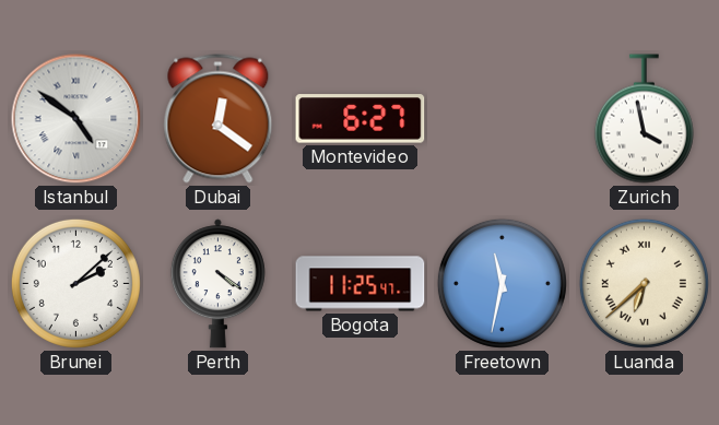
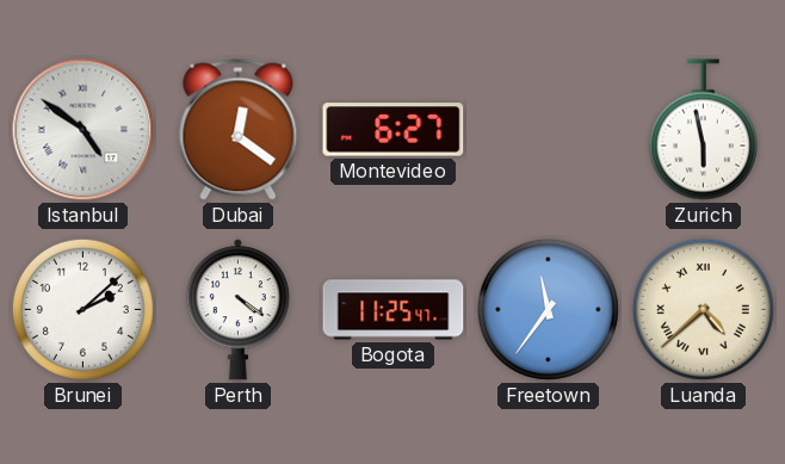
Zurich: 3:58 -> 5:58 (703, 130)
Freetown: 11:32 -> 11:36 (548, 309)
Luanda: 6:38 -> 4:38 (703, 309)
